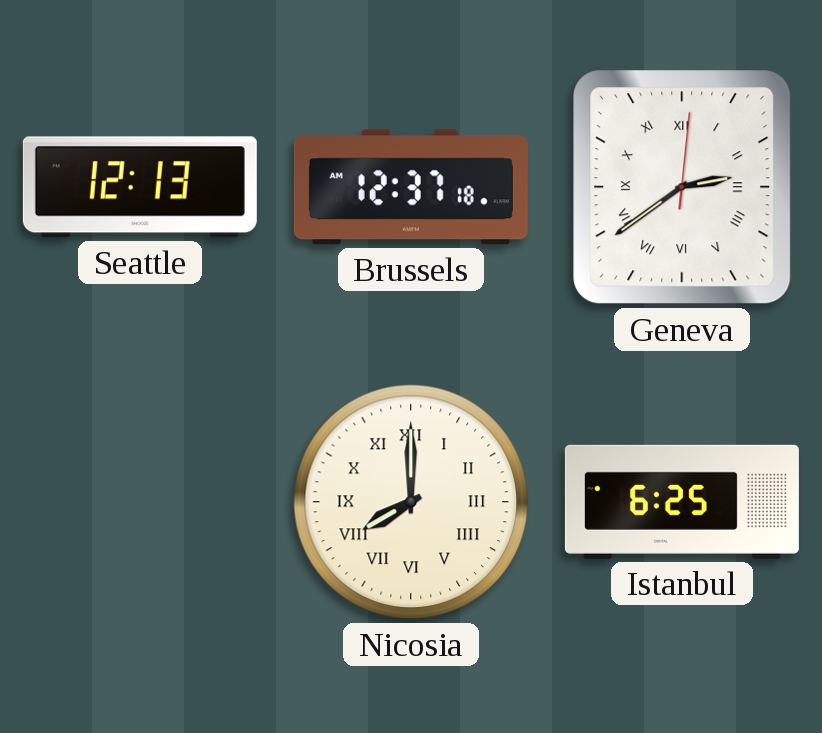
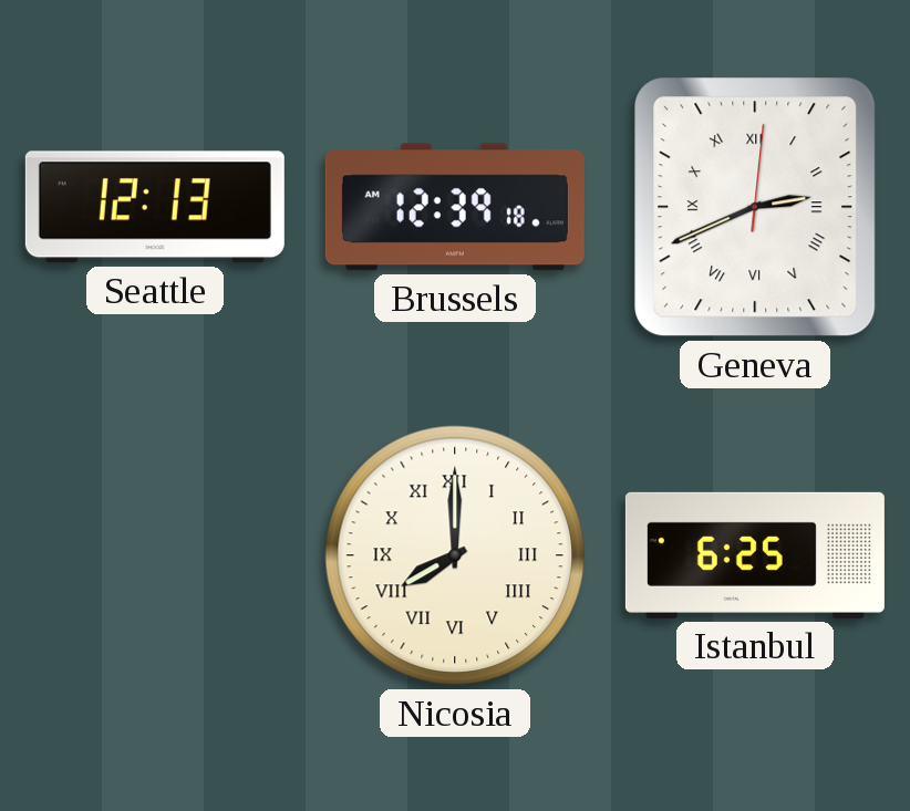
Brussels: 12:37 -> 12:39 (455, 207)
Geneva: 2:39 -> 2:41 (755, 207)
